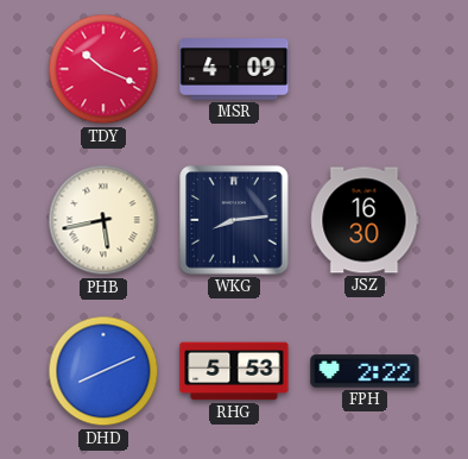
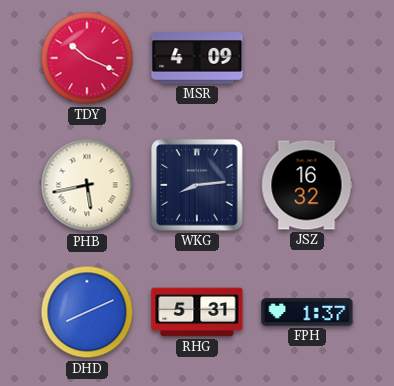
JSZ: 16:30 -> 16:32 (307, 185)
RHG: 5:53 -> 5:31 (197, 312)
FPH: 2:22 -> 1:37 (307, 312)
